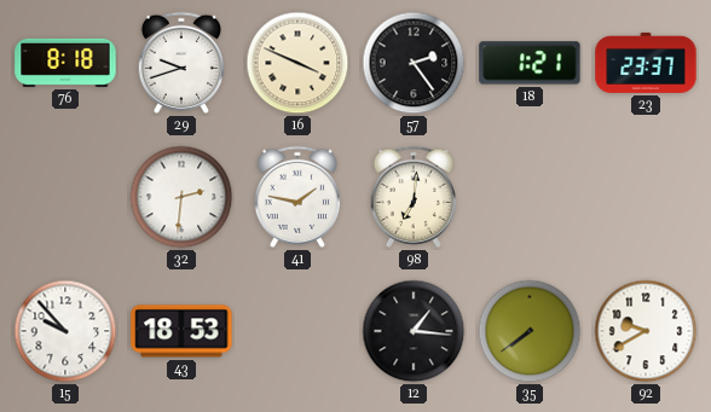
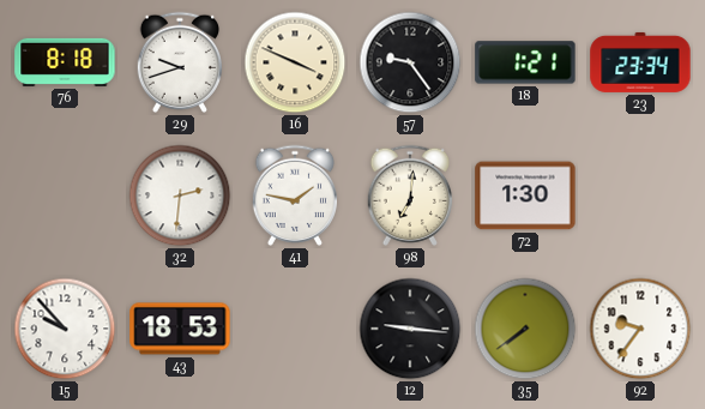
57: 2:24 -> 9:24 (410, 62)
23: 23:37 -> 23:34 (640, 62)
72: none -> 1:30 (525, 196)
12: 1:16 -> 9:16 (410, 329)
92: 9:40 -> 9:36 (640, 329)
